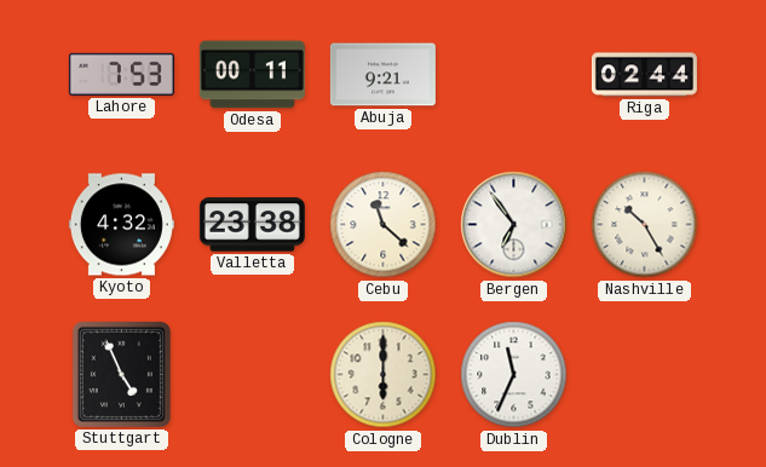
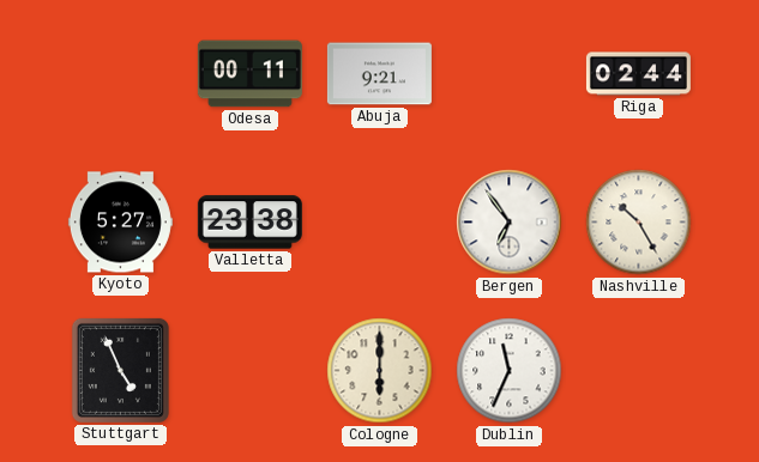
Lahore: 7:53 -> none (121, 74)
Kyoto: 4:32 -> 5:27 (120, 223)
Cebu: 11:22 -> none (384, 225)
